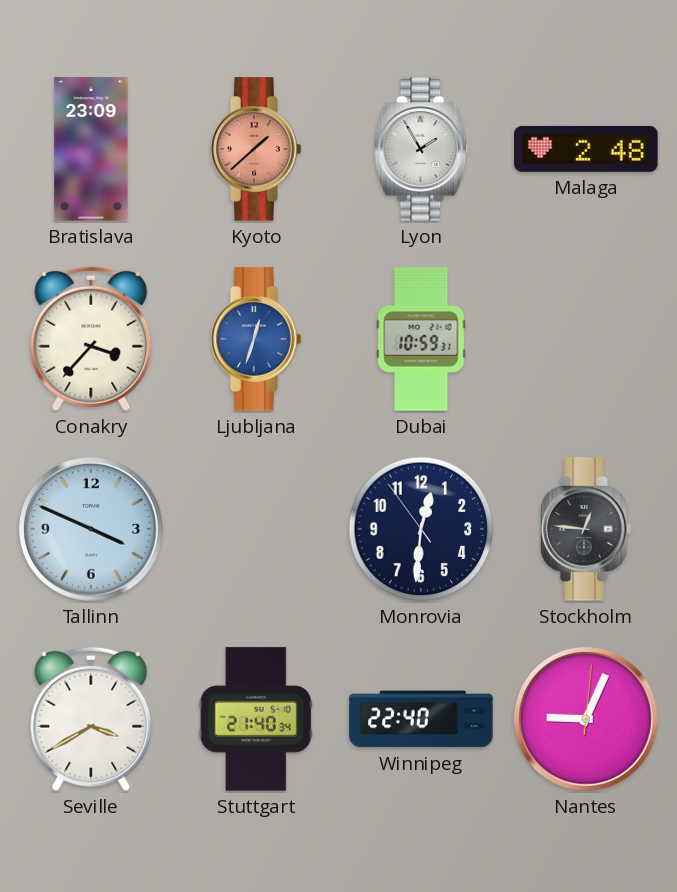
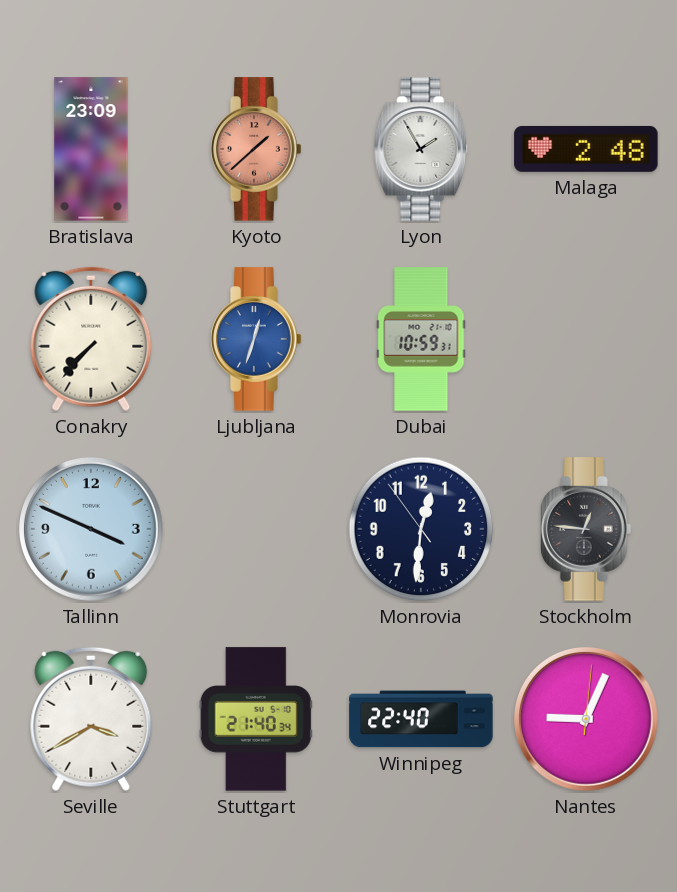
Conakry: 3:37 -> 7:37 (91, 339)
